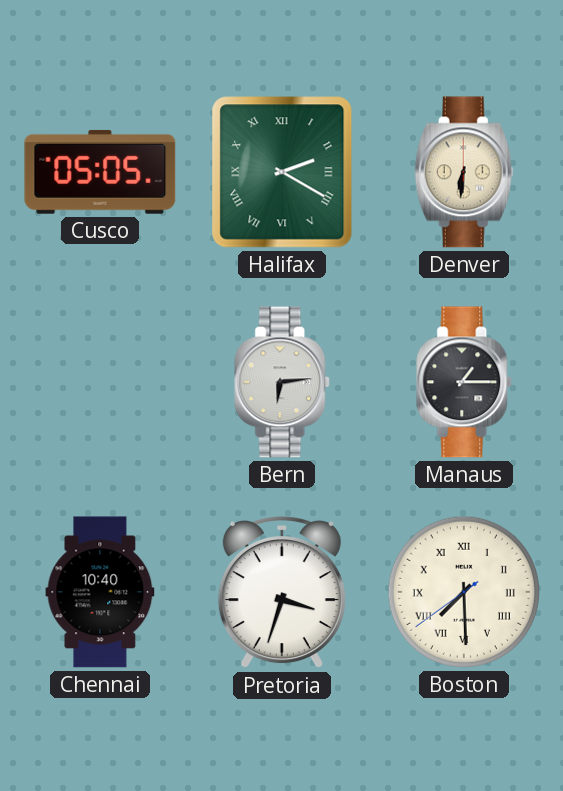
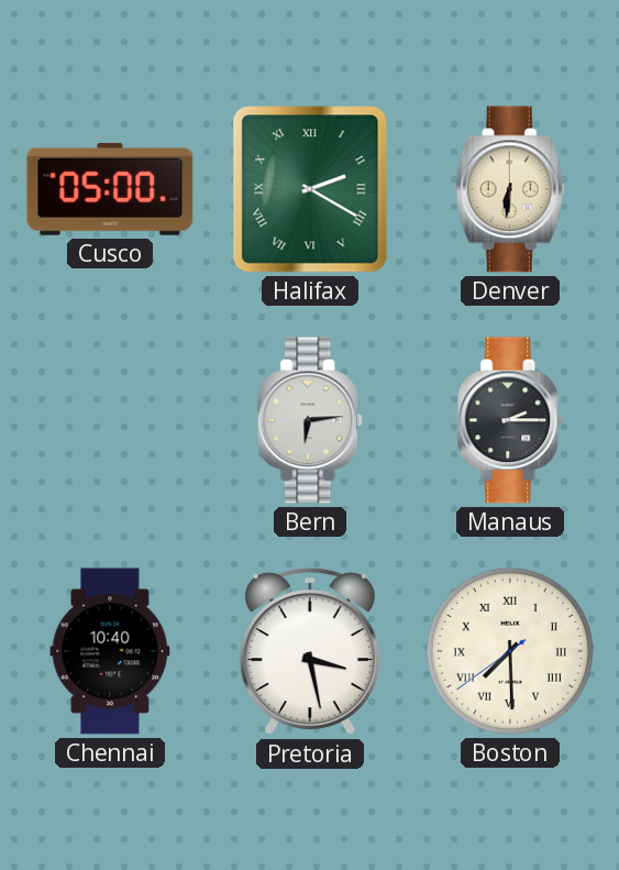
Cusco: 05:05 -> 05:00 (110, 189)
Manaus: 1:15 -> 2:15 (511, 420)
Pretoria: 3:33 -> 3:28 (310, 652)
